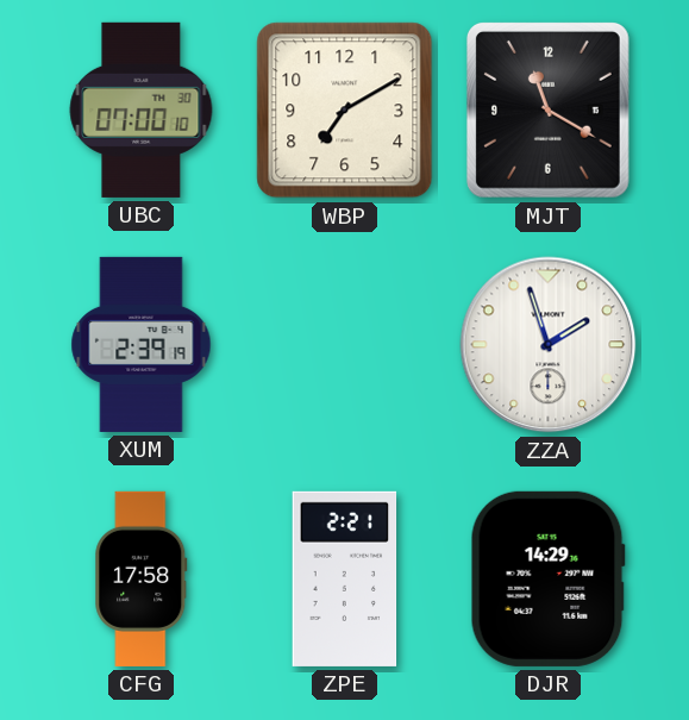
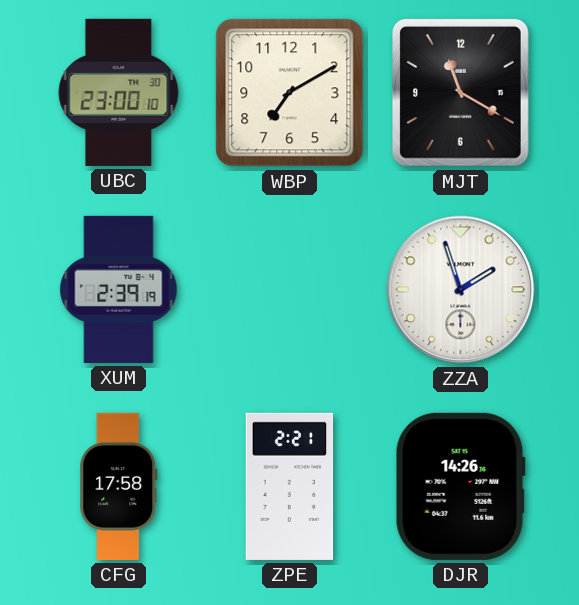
UBC: 07:00 -> 23:00 (119, 92)
DJR: 14:29 -> 14:26 (460, 486)
